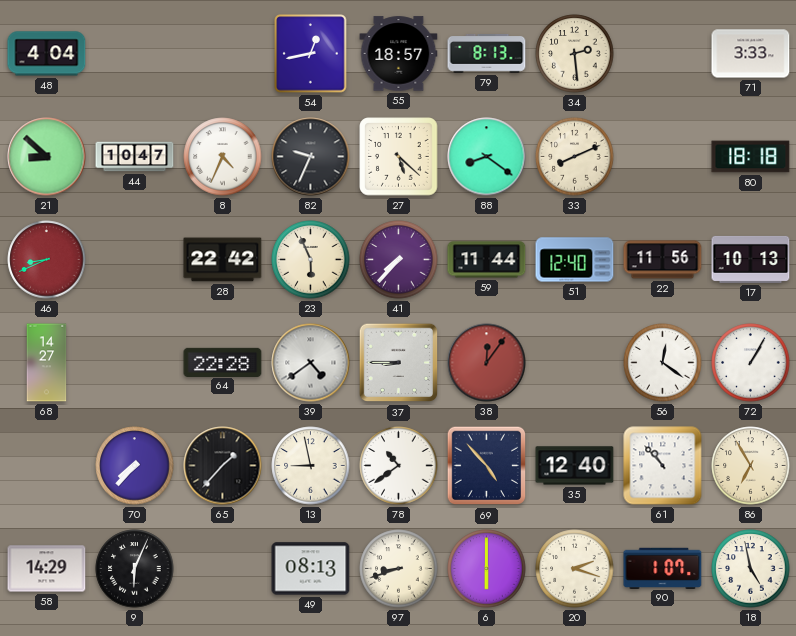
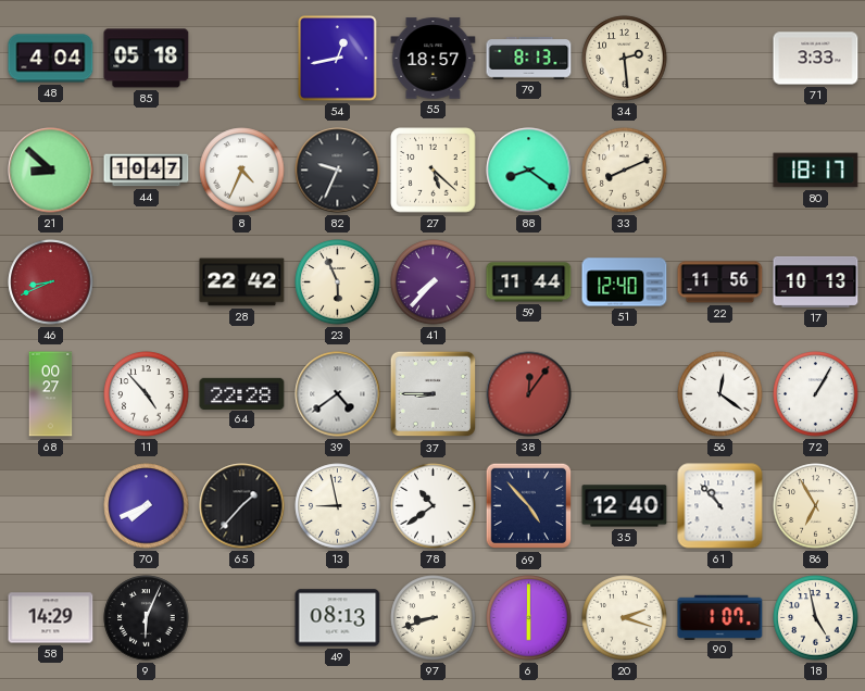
85: none -> 05:18 (147, 59)
80: 18:18 -> 18:17 (816, 171)
68: 14:27 -> 00:27 (51, 394)
11: none -> 4:53 (147, 394)
70: 7:37 -> 7:41 (147, 506)
